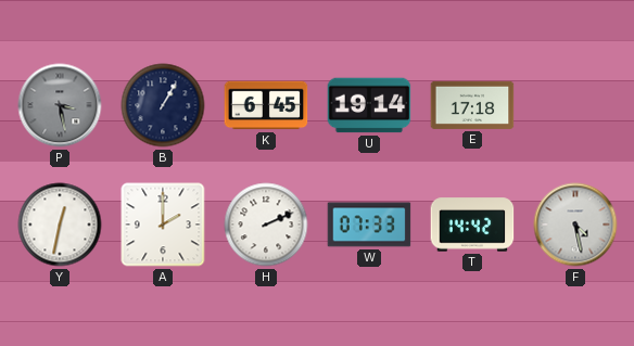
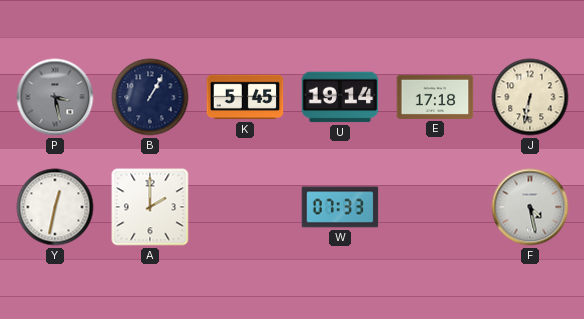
K: 6:45 -> 5:45 (245, 97)
J: none -> 6:32 (530, 97)
H: 2:11 -> none (266, 225)
T: 14:42 -> none (472, 225)
